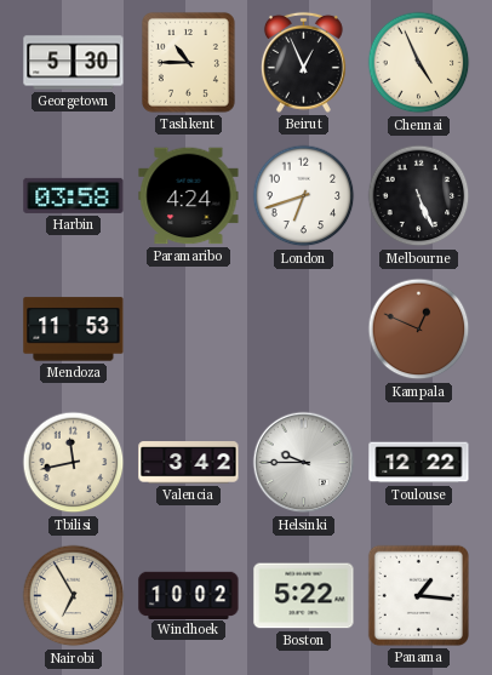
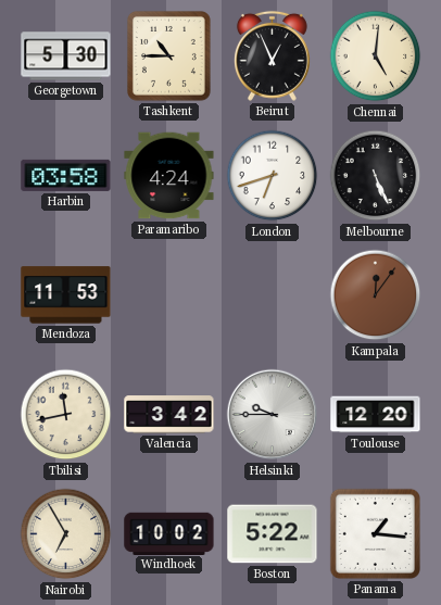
Chennai: 4:56 -> 5:01 (376, 56)
Kampala: 12:49 -> 12:06 (376, 295)
Toulouse: 12:22 -> 12:20 (376, 415)
